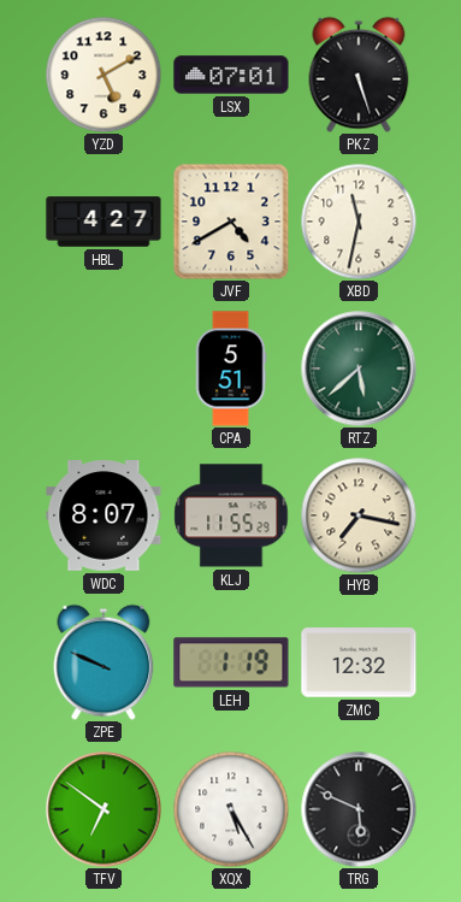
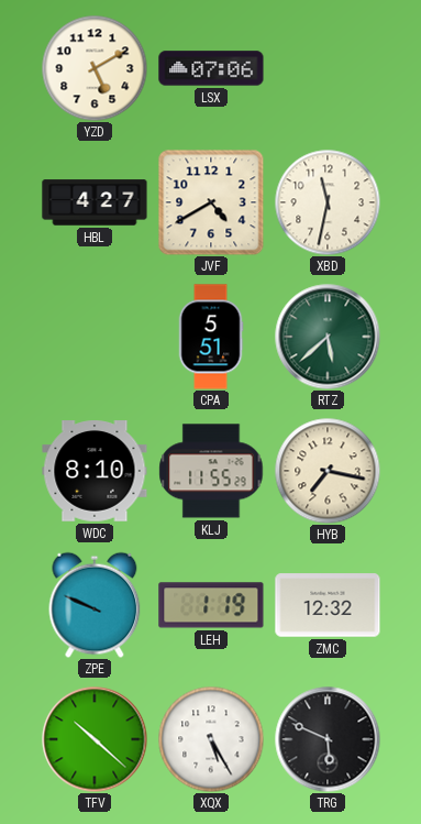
LSX: 07:01 -> 07:06 (211, 68)
PKZ: 5:27 -> none (359, 75)
WDC: 8:07 -> 8:10 (95, 471)
TFV: 6:51 -> 10:22 (95, 739)
